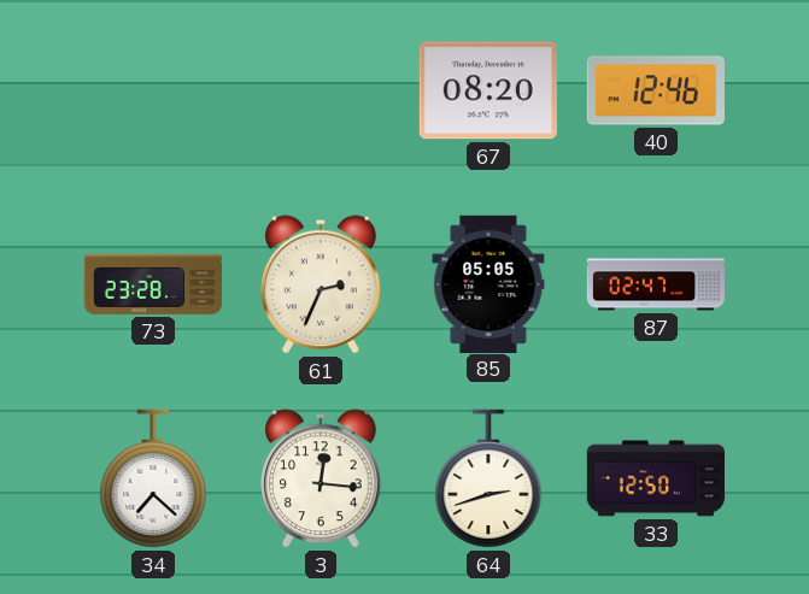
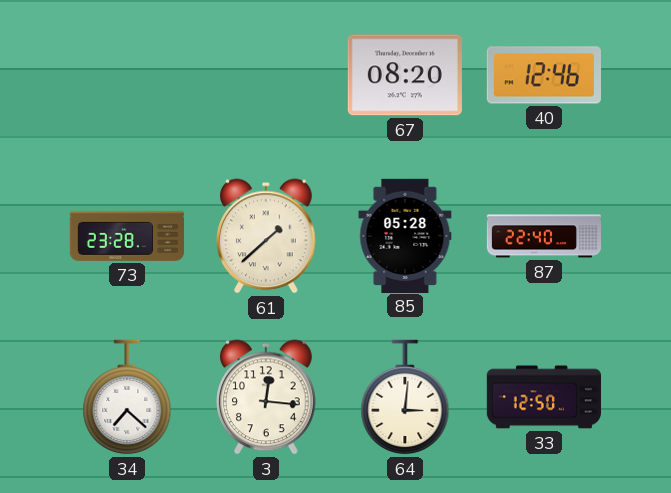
61: 2:34 -> 1:38 (266, 236)
85: 05:05 -> 05:28 (405, 235)
87: 02:47 -> 22:40 (543, 236)
64: 2:42 -> 3:01 (405, 397)
